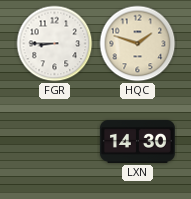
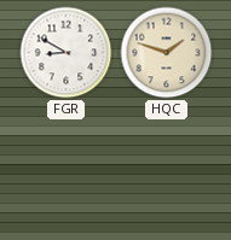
FGR: 8:45 -> 8:50 (67, 53)
LXN: 14:30 -> none (137, 141)
